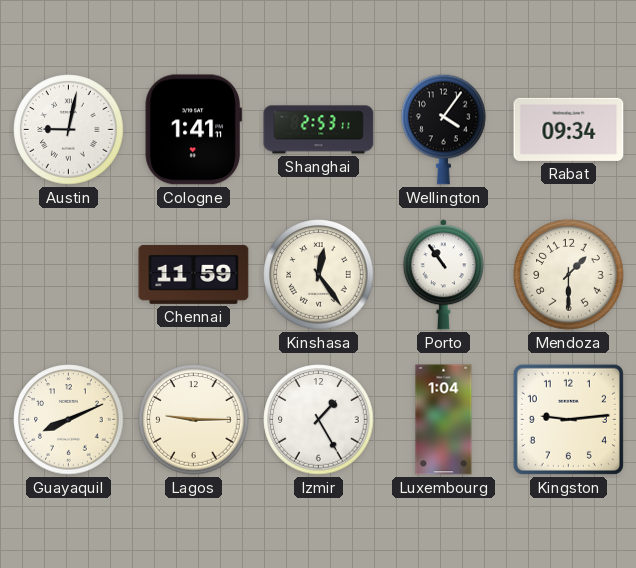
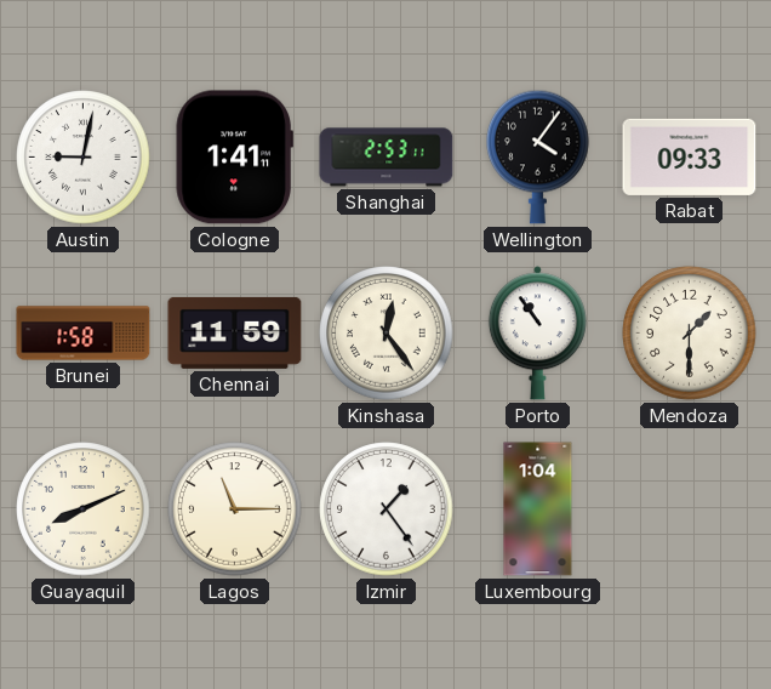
Rabat: 09:34 -> 09:33 (690, 156)
Brunei: none -> 1:58 (84, 334)
Lagos: 9:15 -> 11:15 (235, 509)
Izmir: 1:25 -> 1:24 (387, 509)
Kingston: 9:14 -> none (568, 419)
